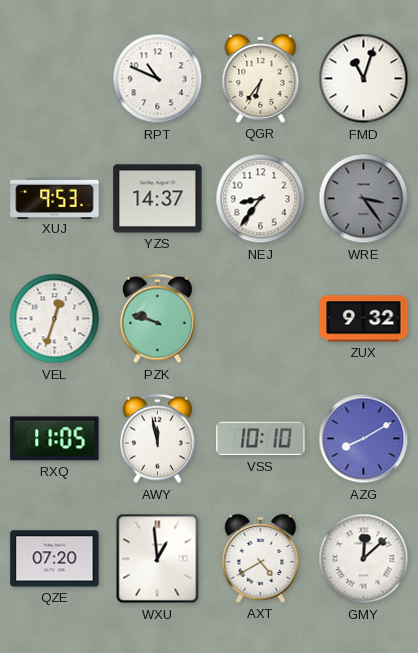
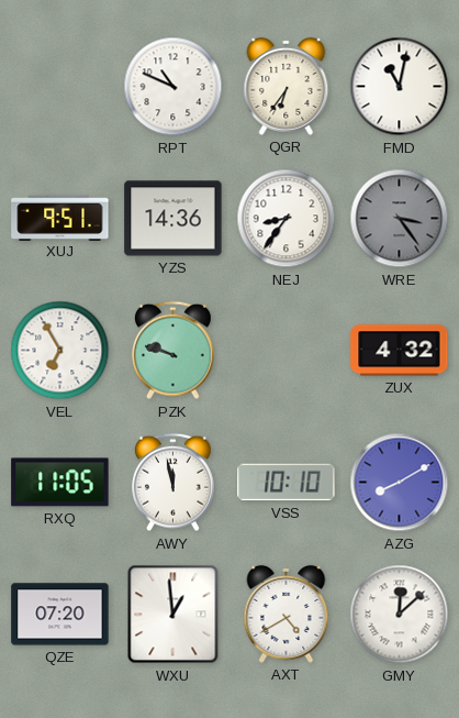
FMD: 11:03 -> 11:02 (400, 87)
XUJ: 9:53 -> 9:51 (60, 218)
YZS: 14:37 -> 14:36 (173, 219)
VEL: 12:33 -> 6:55 (60, 351)
ZUX: 9:32 -> 4:32 (400, 351)
